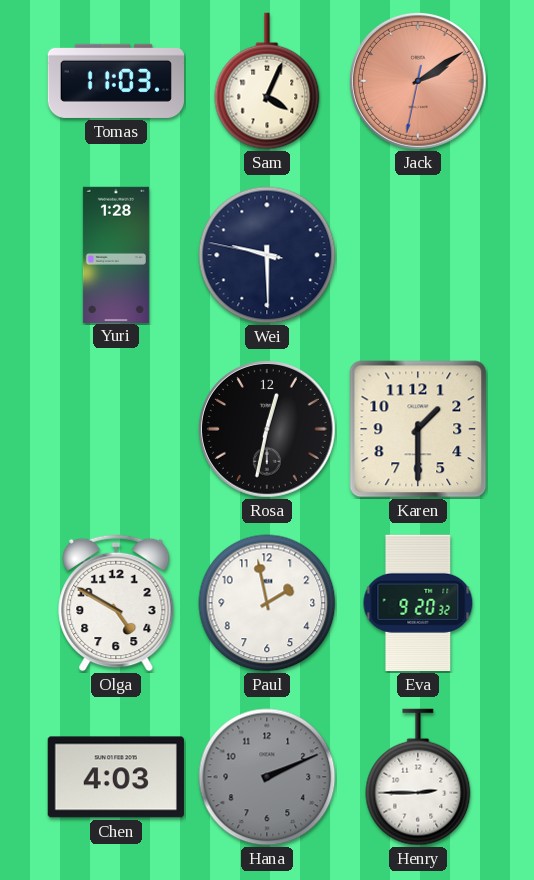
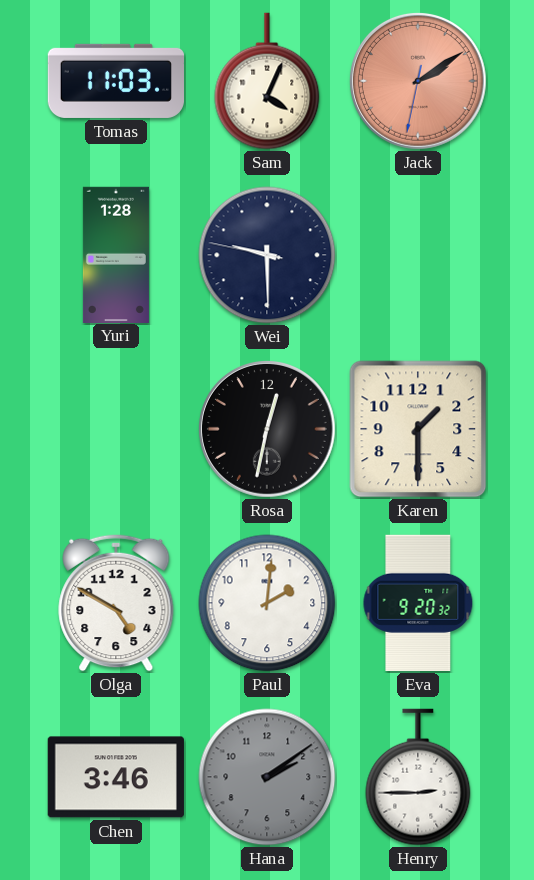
Paul: 1:58 -> 2:01 (267, 603)
Chen: 4:03 -> 3:46 (116, 777)
Hana: 2:11 -> 2:09 (267, 777)
